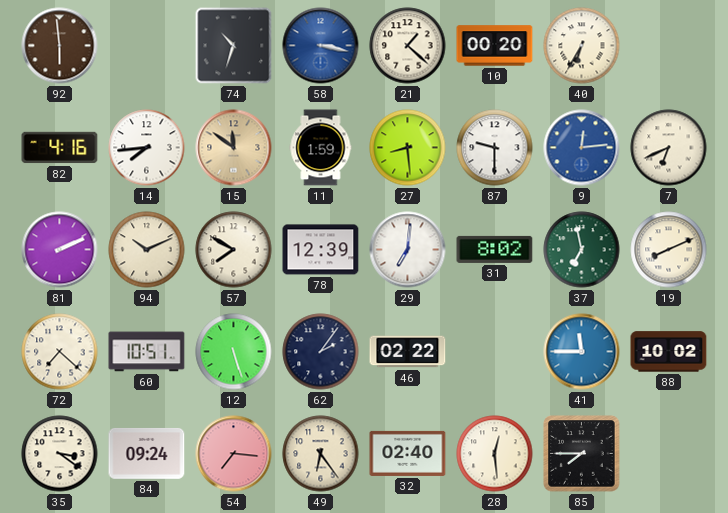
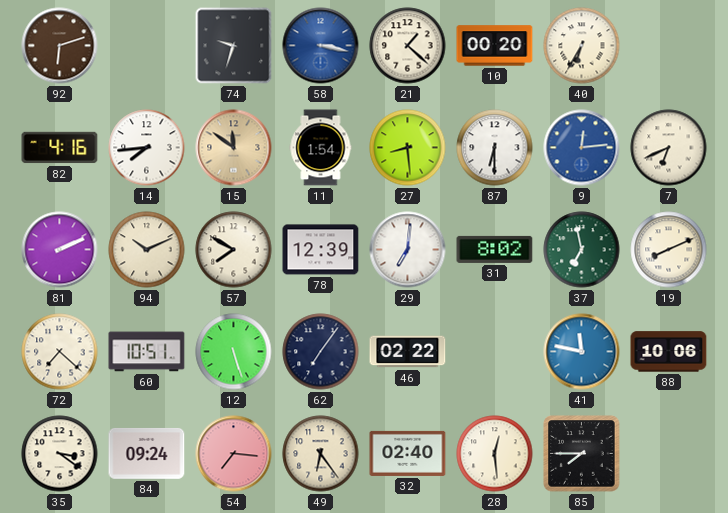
92: 5:59 -> 6:12 (60, 46)
74: 10:33 -> 9:33 (234, 46)
11: 1:59 -> 1:54 (321, 148)
87: 9:30 -> 6:30 (495, 148)
62: 2:06 -> 7:06 (321, 352)
41: 11:45 -> 11:47 (582, 352)
88: 10:02 -> 10:06 (669, 352)
